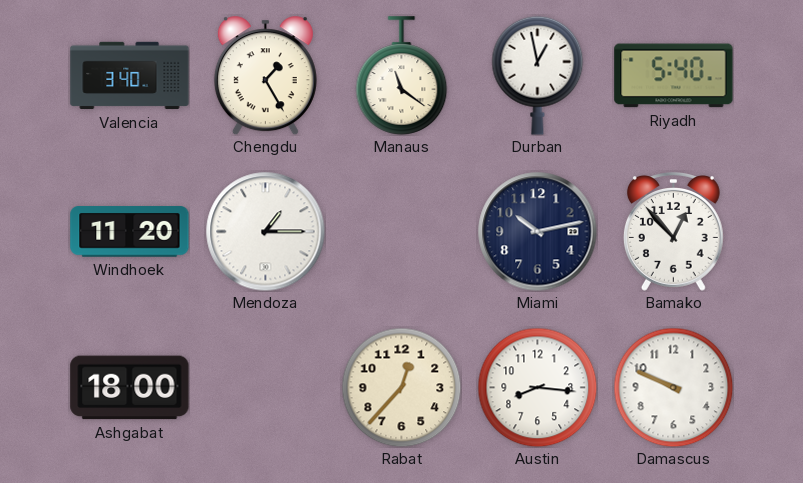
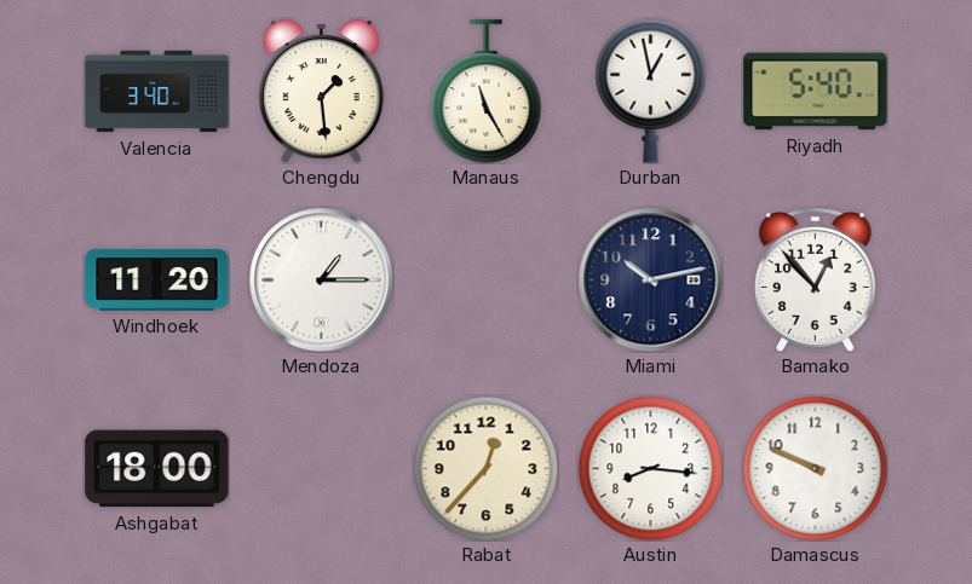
Chengdu: 1:25 -> 1:29 (321, 92)
Manaus: 11:21 -> 11:25 (487, 92)
